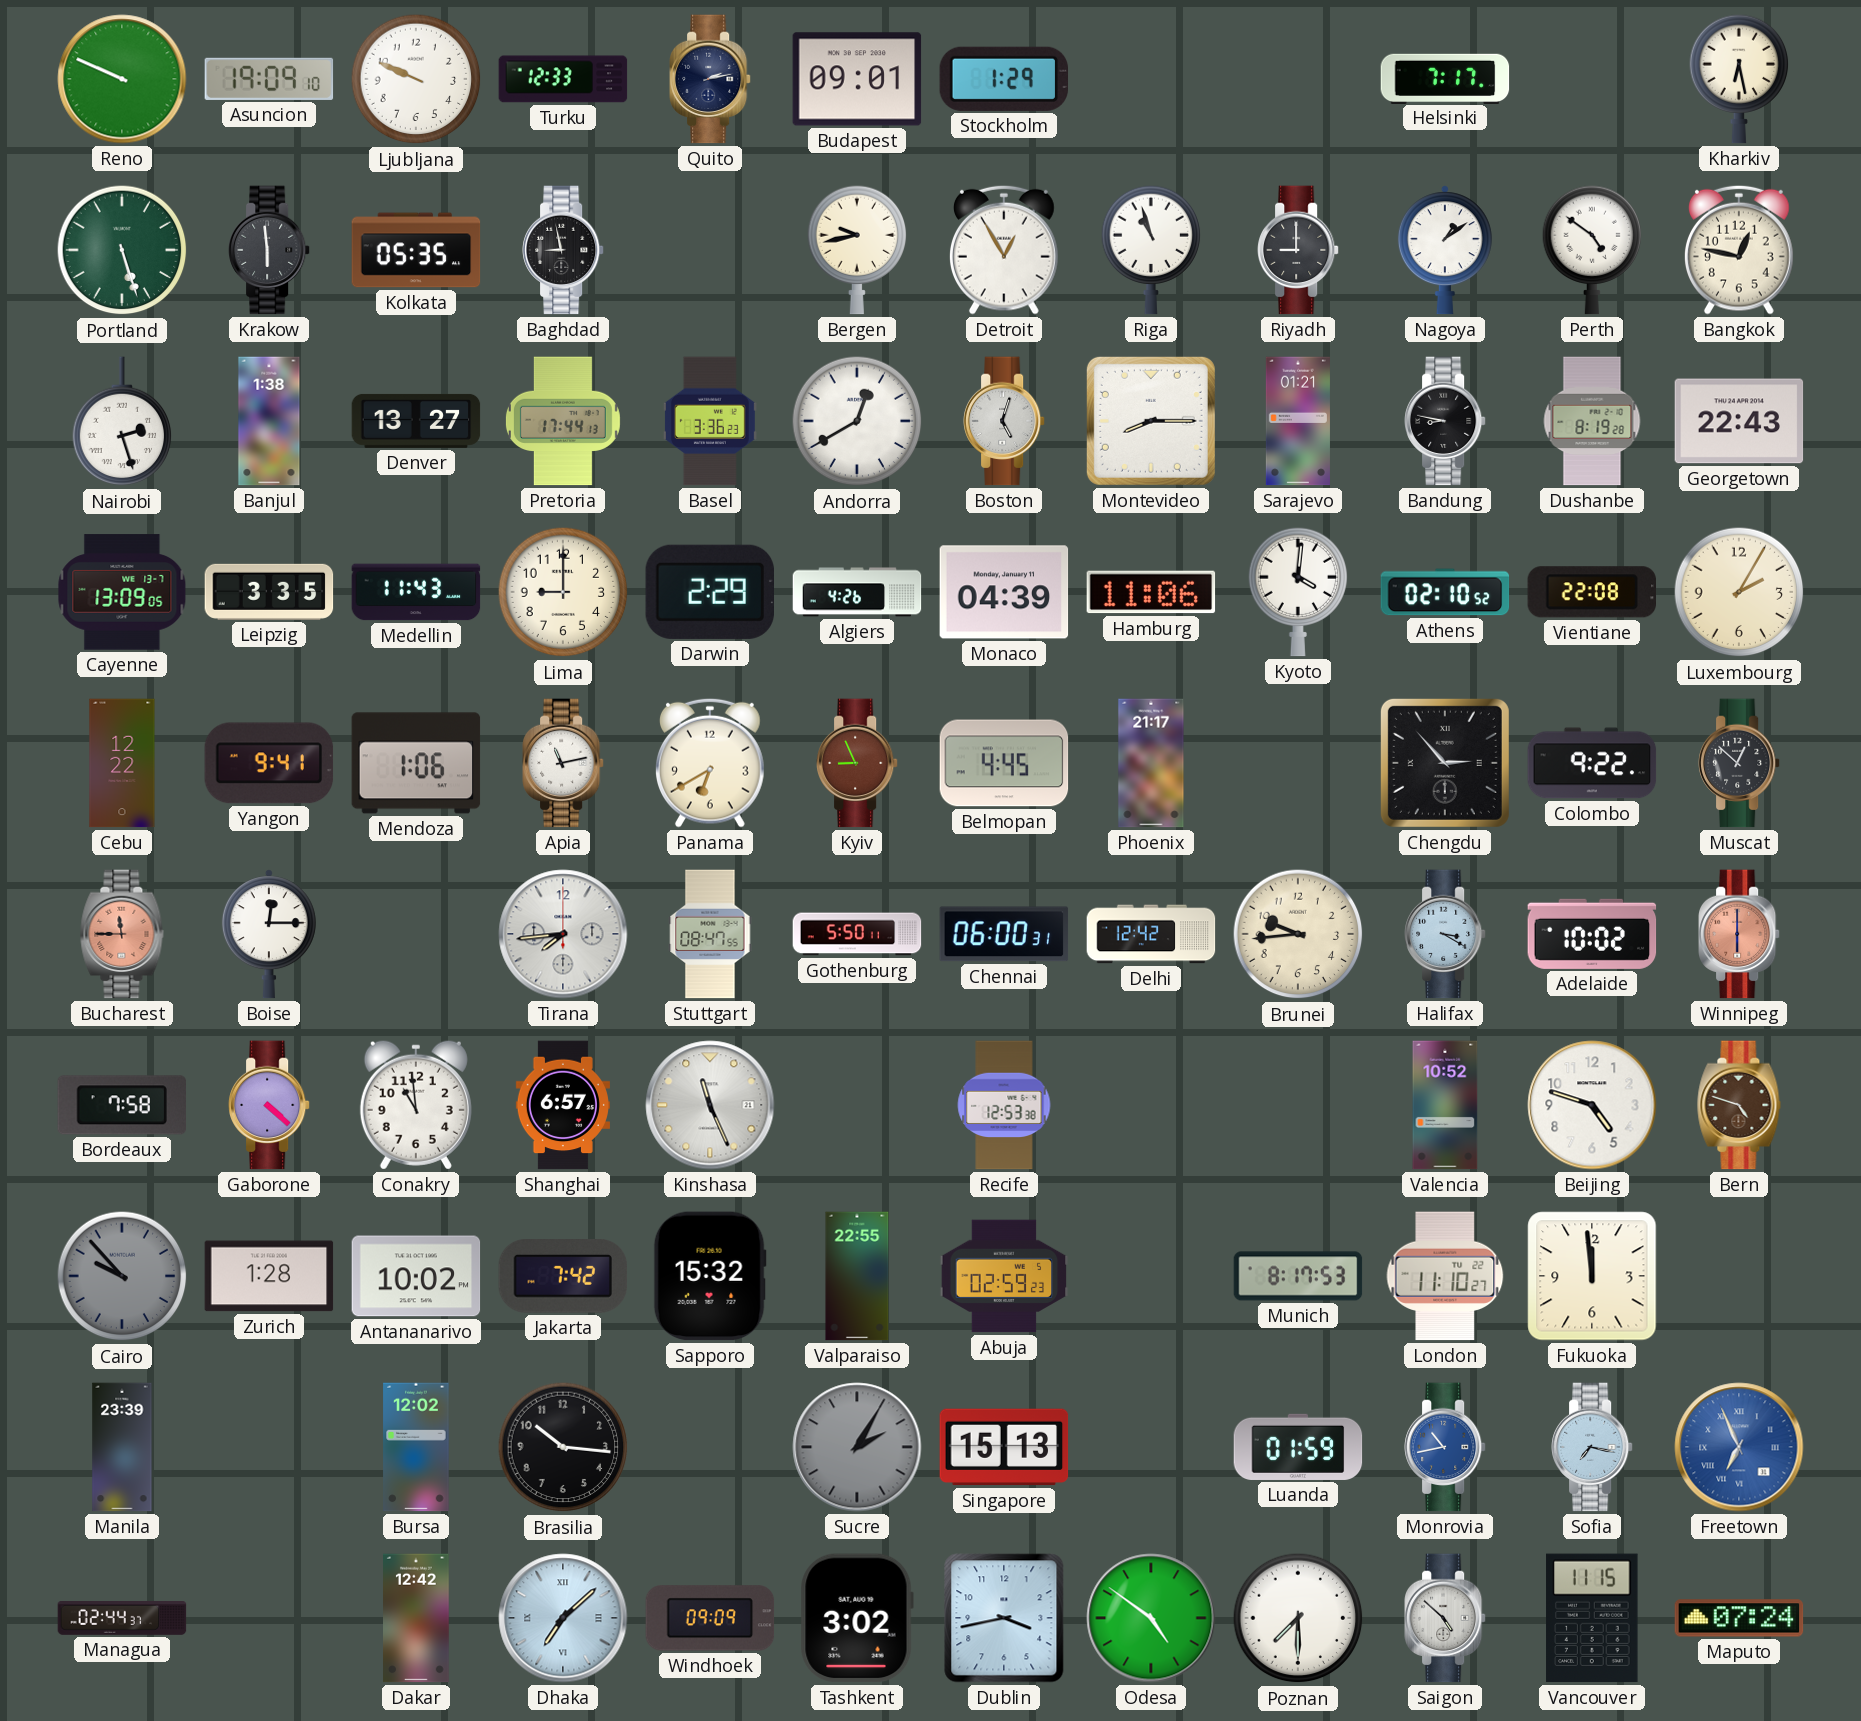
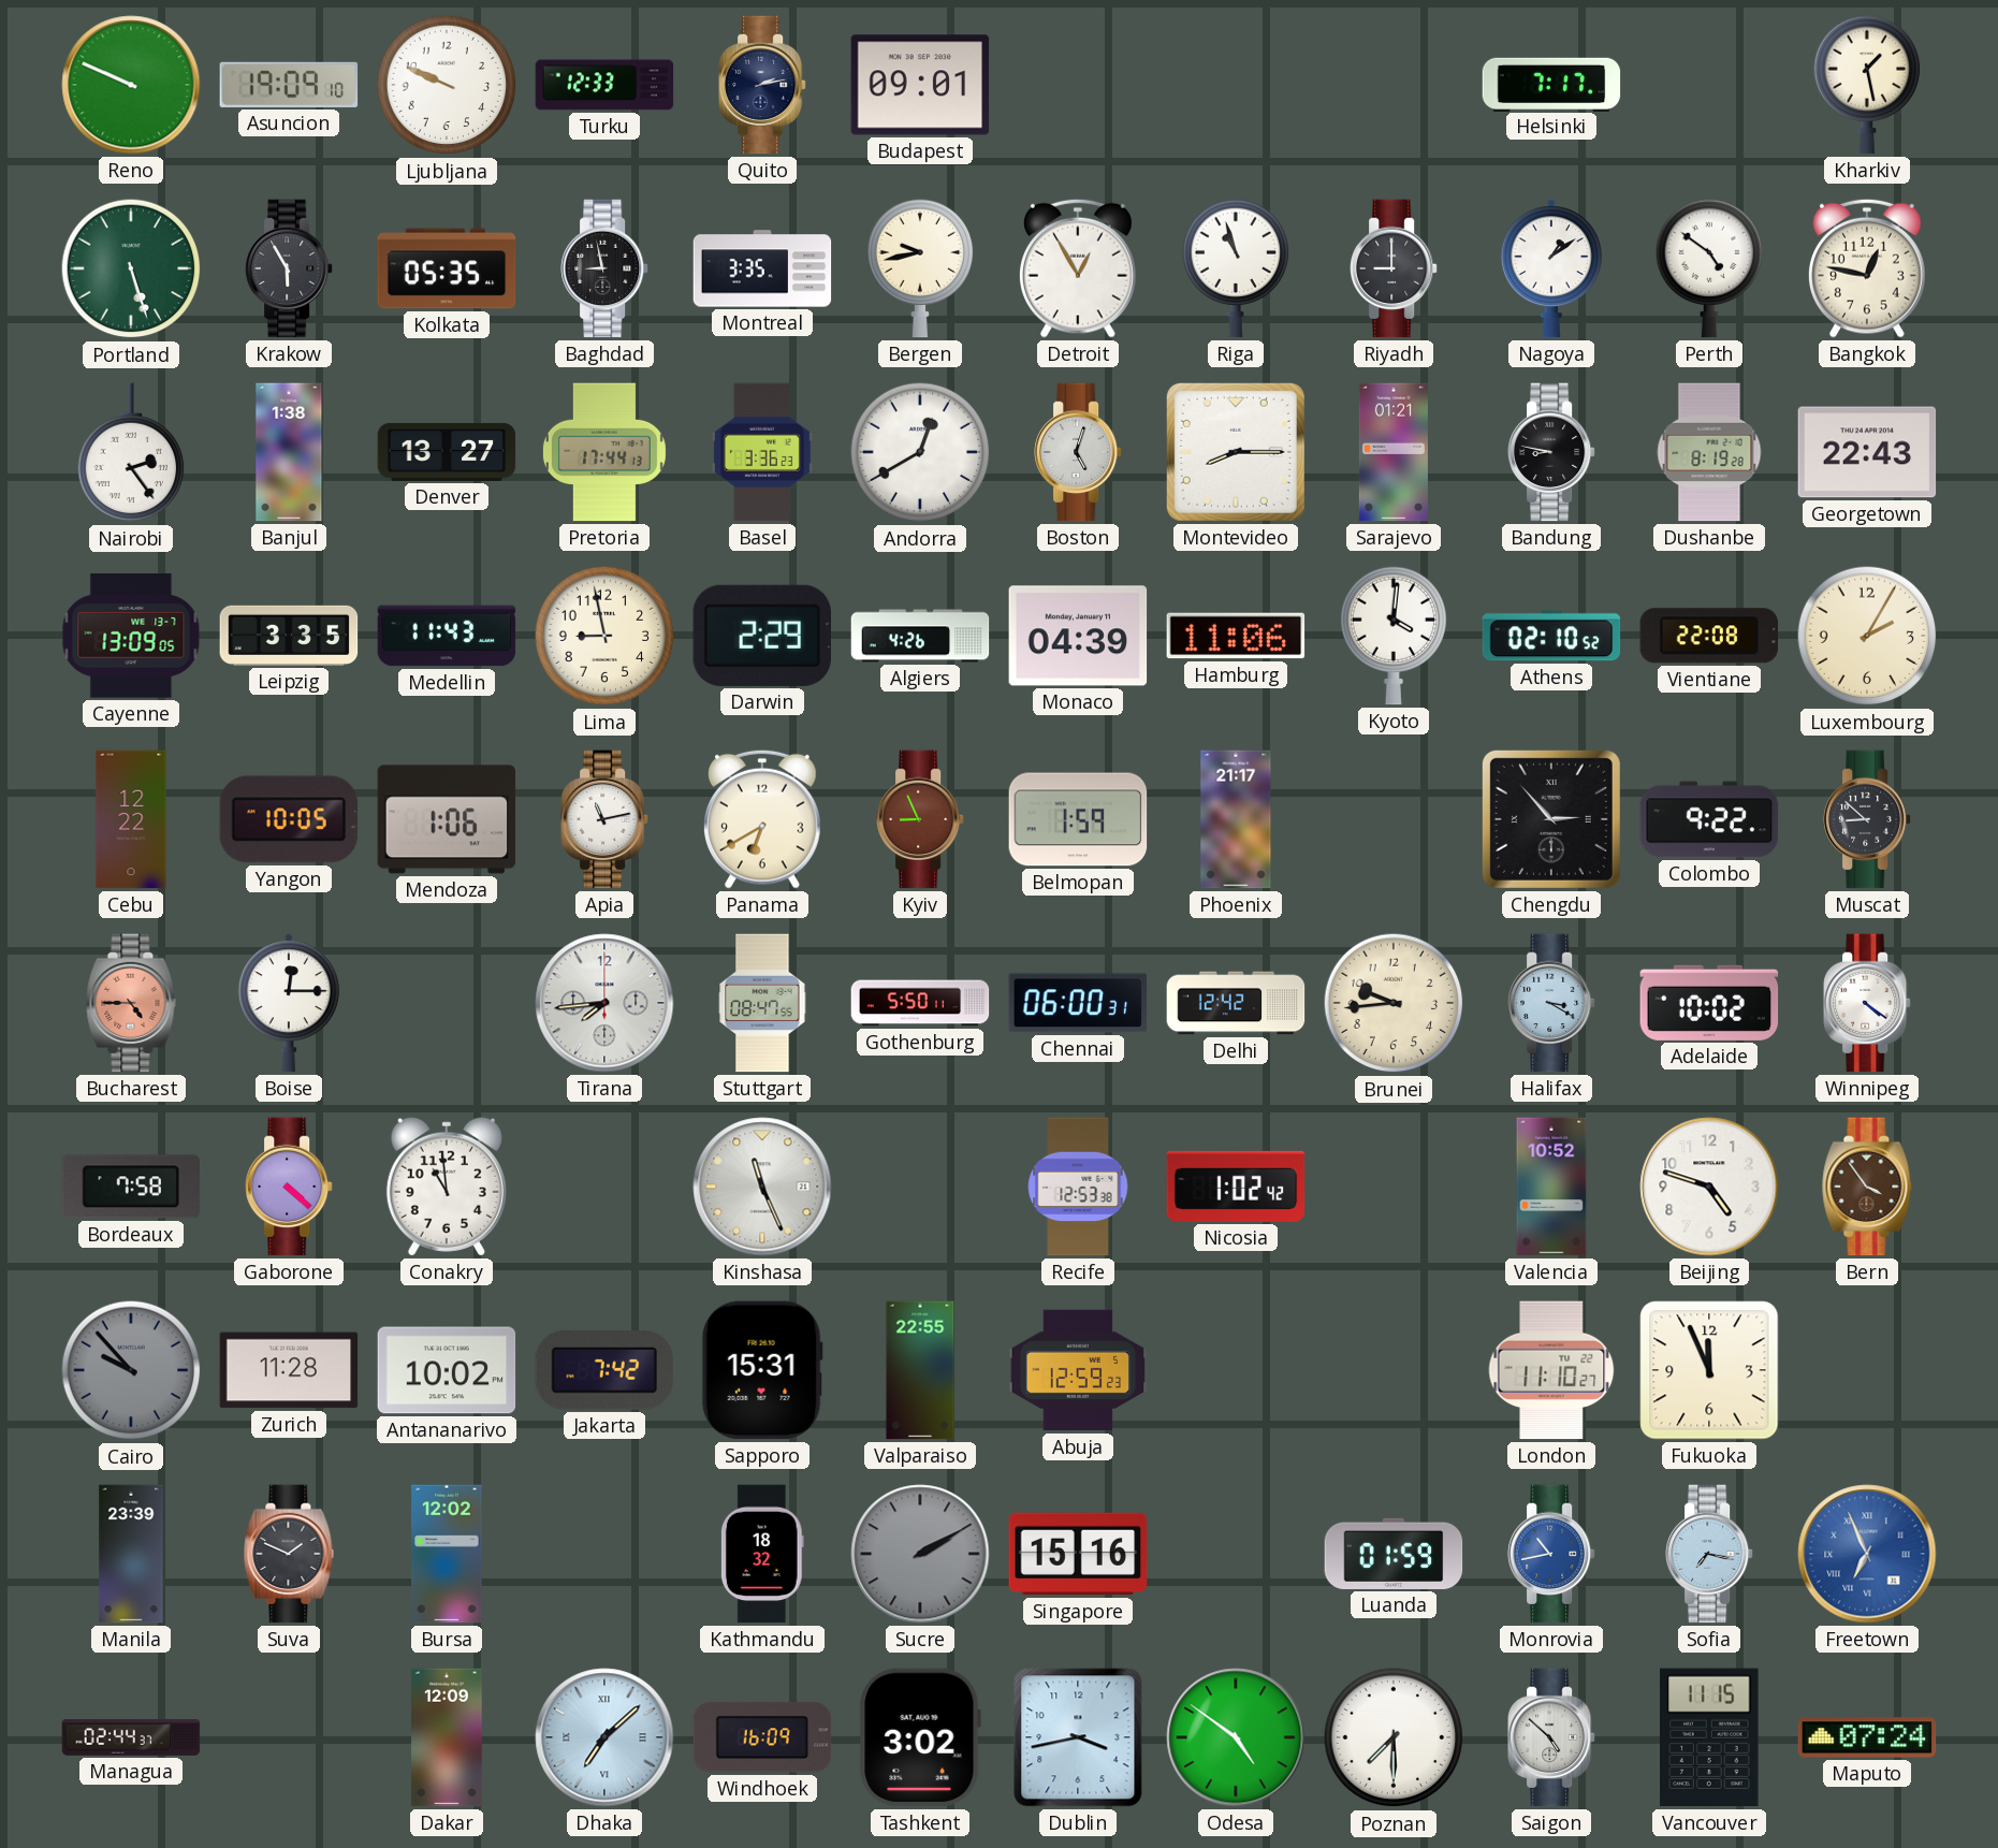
Stockholm: 1:29 -> none (1004, 79)
Kharkiv: 6:28 -> 1:28 (1867, 85)
Krakow: 5:59 -> 5:55 (289, 268)
Montreal: none -> 3:35 (762, 268)
Nairobi: 2:27 -> 2:24 (131, 453)
Lima: 9:00 -> 8:58 (604, 636)
Yangon: 9:41 -> 10:05 (289, 819)
Belmopan: 4:45 -> 1:59 (1078, 819)
Muscat: 12:52 -> 8:52 (1867, 819)
Bucharest: 11:45 -> 4:45 (131, 1003)
Winnipeg: 6:00 -> 4:21 (1867, 1003)
Winnipeg dial: salmon -> white (1867, 1003)
Shanghai: 6:57 -> none (563, 1105)
Nicosia: none -> 1:02 (1236, 1187)
Bern: 4:48 -> 3:54 (1867, 1187)
Zurich: 1:28 -> 11:28 (289, 1370)
Sapporo: 15:32 -> 15:31 (762, 1370)
Abuja: 02:59 -> 12:59 (1078, 1370)
Munich: 8:17 -> none (1298, 1276)
Fukuoka: 11:59 -> 11:56 (1709, 1370)
Suva: none -> 1:49 (289, 1554)
Brasilia: 10:16 -> none (563, 1447)
Kathmandu: none -> 18:32 (762, 1554)
Sucre: 2:05 -> 2:10 (920, 1554)
Singapore: 15:13 -> 15:16 (1078, 1554)
Dakar: 12:42 -> 12:09 (447, 1737)
Windhoek: 09:09 -> 16:09 (762, 1737)
